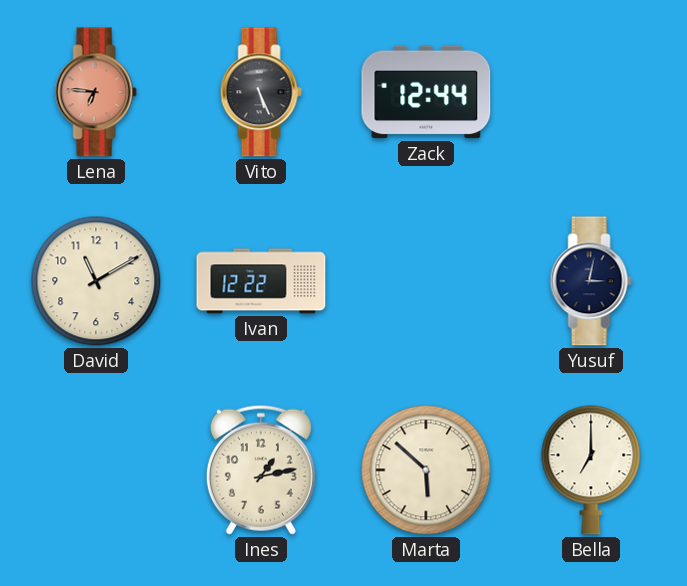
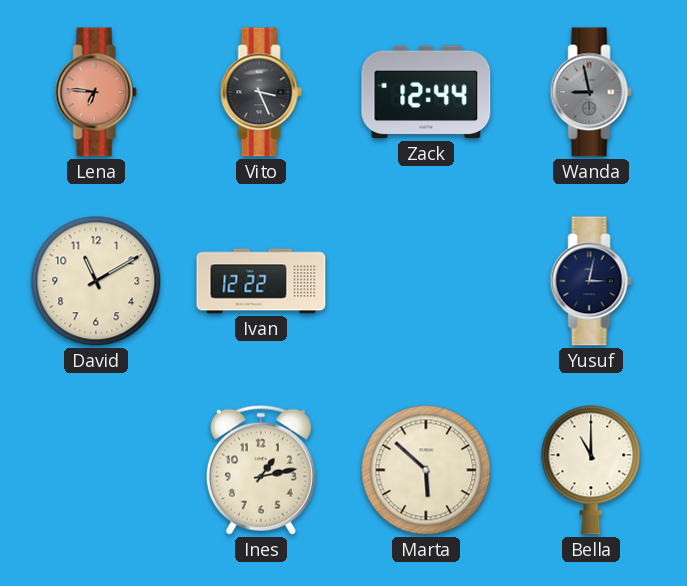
Vito: 5:26 -> 3:26 (261, 92)
Wanda: none -> 8:58 (591, 92)
Bella: 7:00 -> 11:00 (591, 470)
